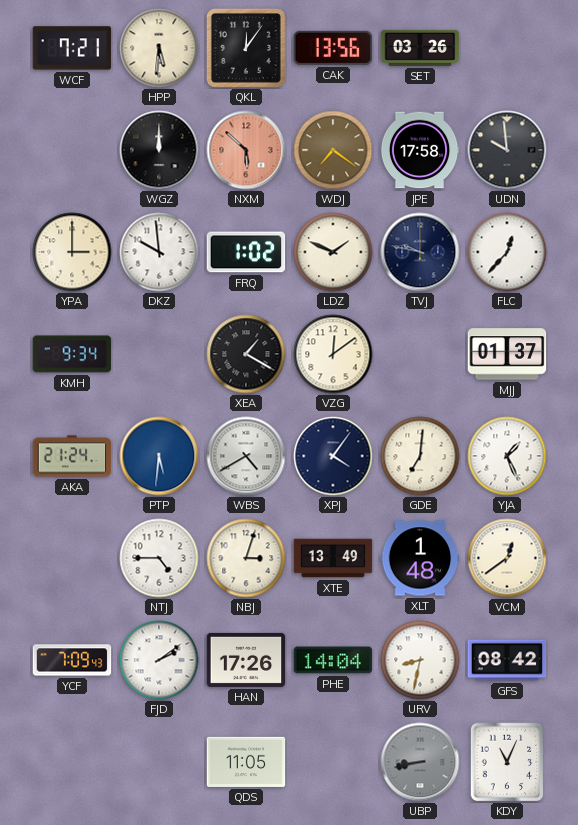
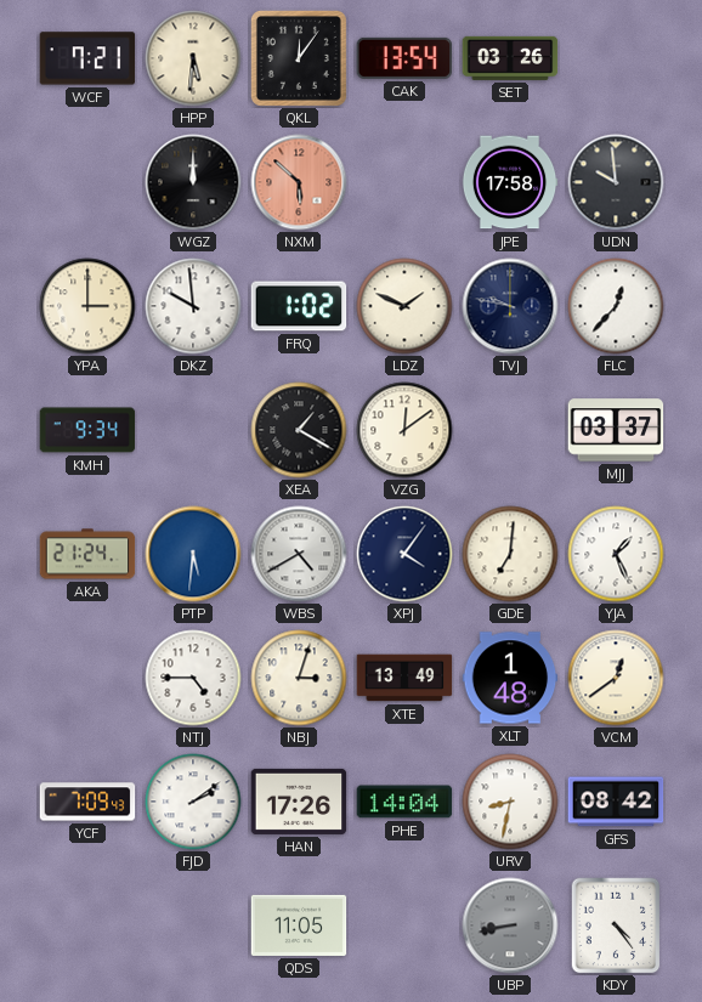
CAK: 13:56 -> 13:54 (404, 58)
WDJ: 7:21 -> none (333, 150)
MJJ: 01:37 -> 03:37 (616, 430)
KDY: 11:04 -> 4:24 (616, 925)
